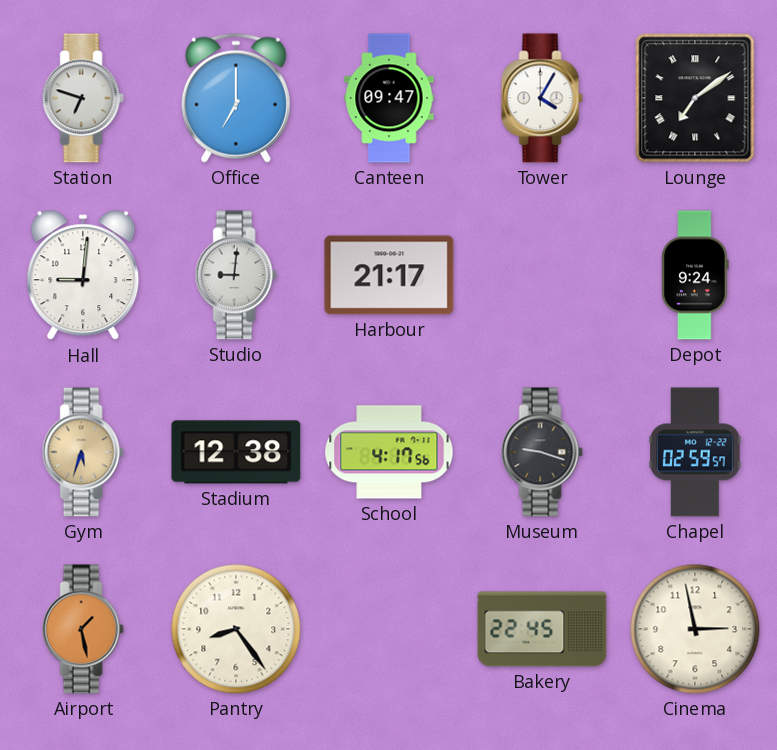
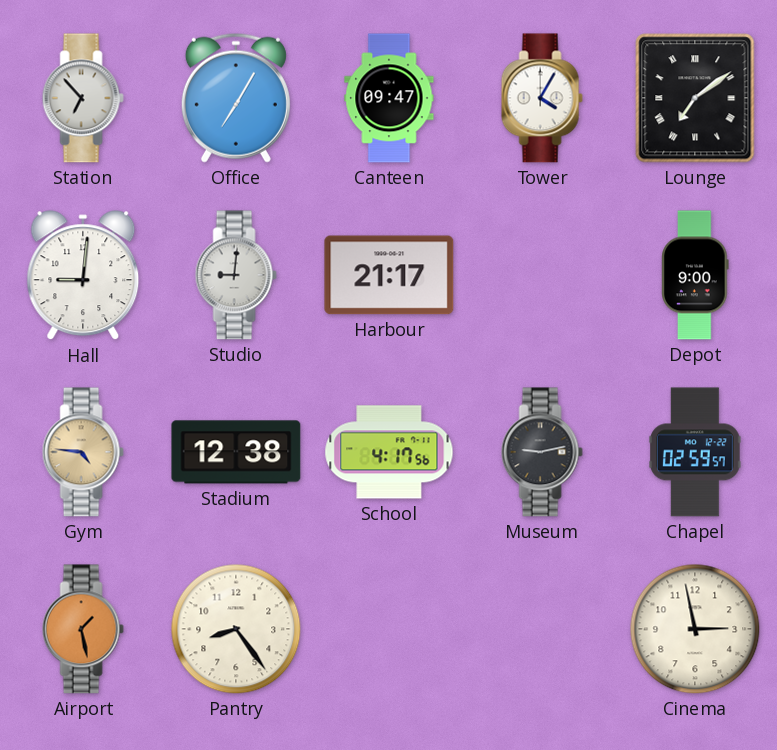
Station: 6:48 -> 6:53 (83, 98)
Office: 7:00 -> 7:05 (236, 98)
Depot: 9:24 -> 9:00 (695, 275)
Gym: 5:33 -> 4:46 (83, 452)
Museum: 9:18 -> 9:13 (542, 452)
Bakery: 22:45 -> none (542, 629)
